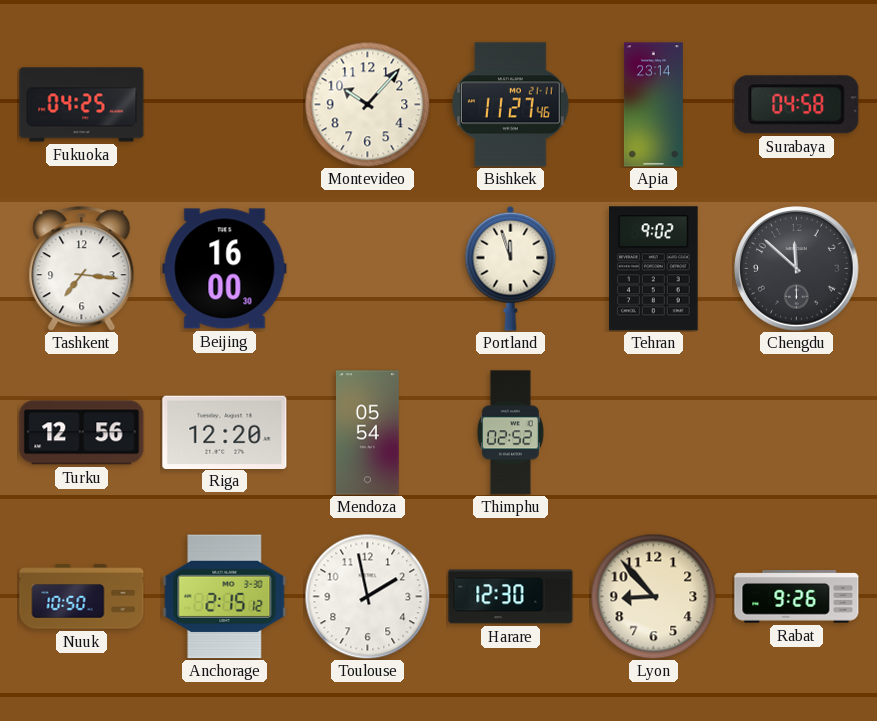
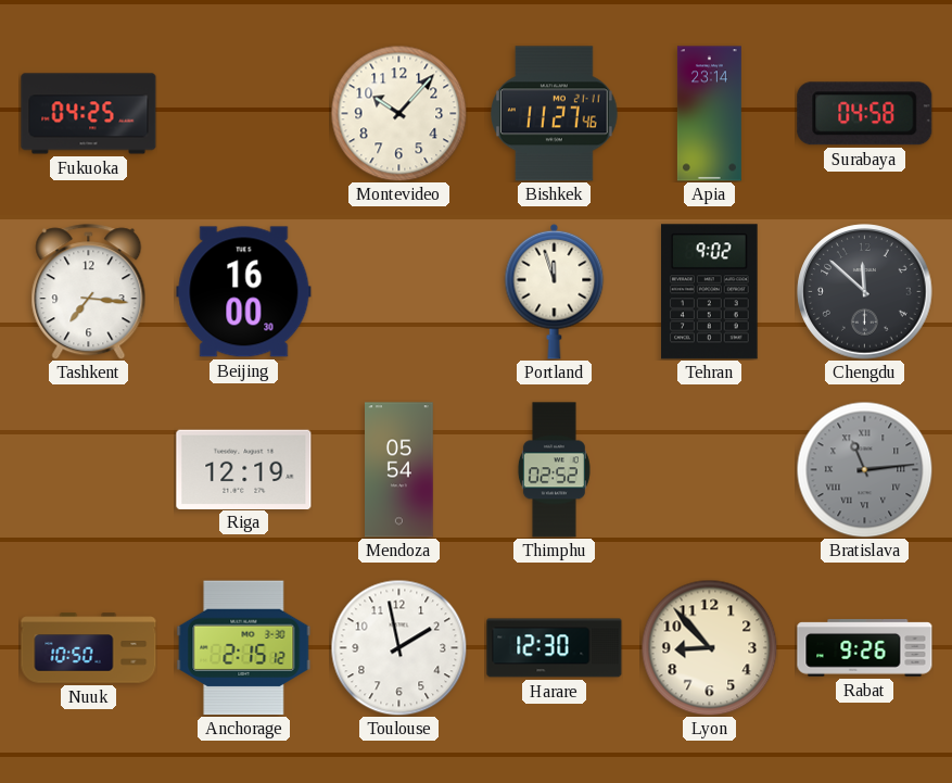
Turku: 12:56 -> none (82, 433)
Riga: 12:20 -> 12:19 (244, 469)
Bratislava: none -> 11:14 (864, 469)
